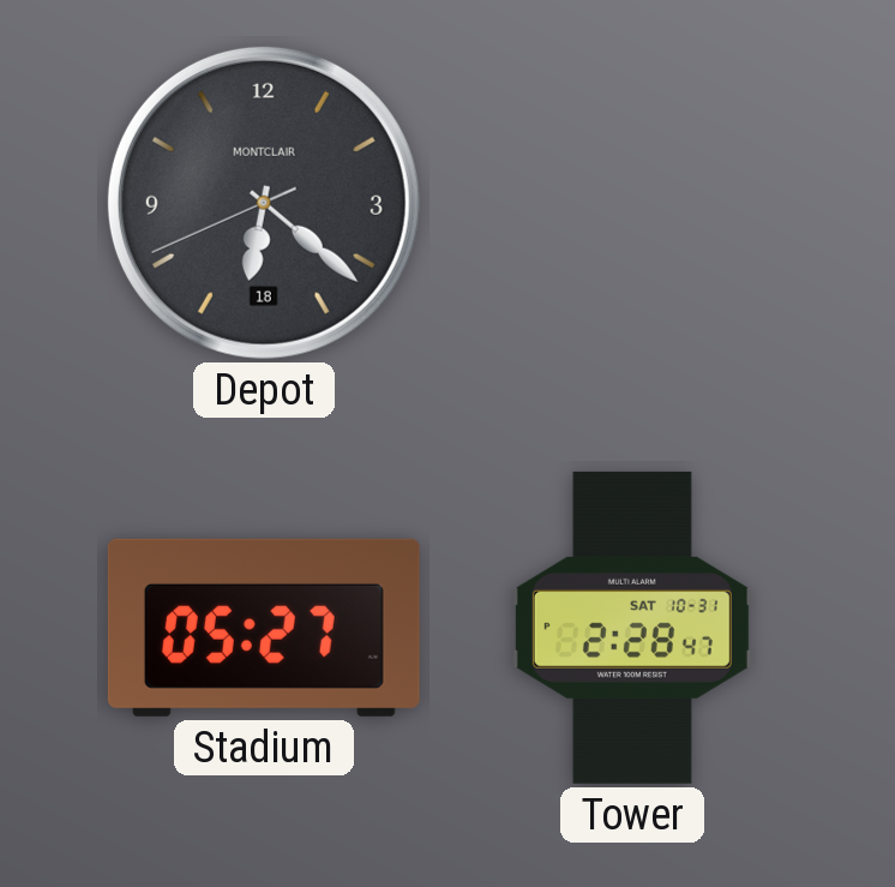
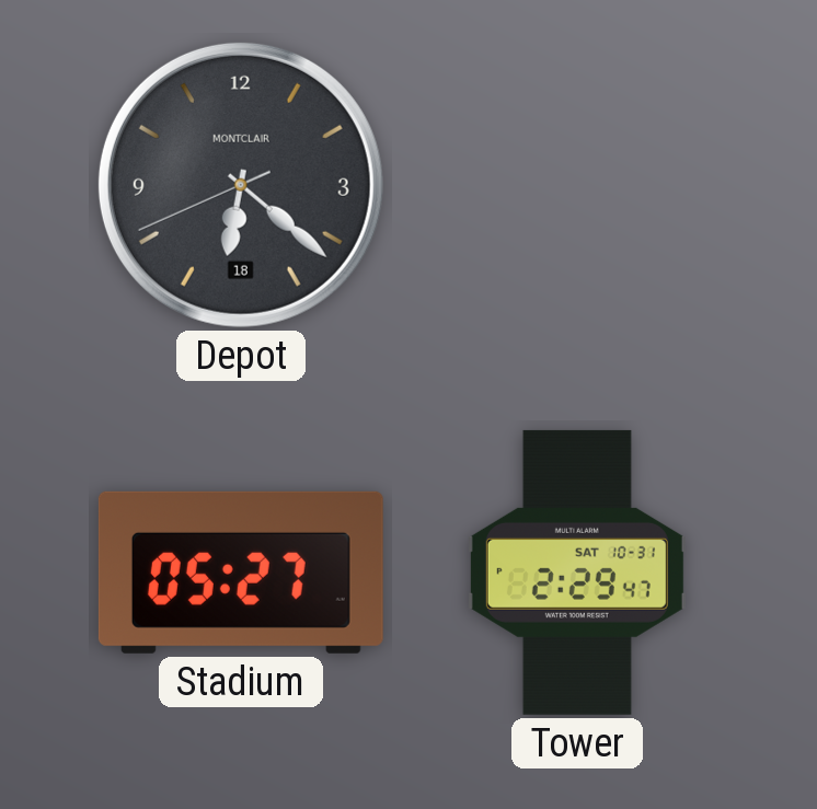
Tower: 2:28 -> 2:29 (577, 573)
